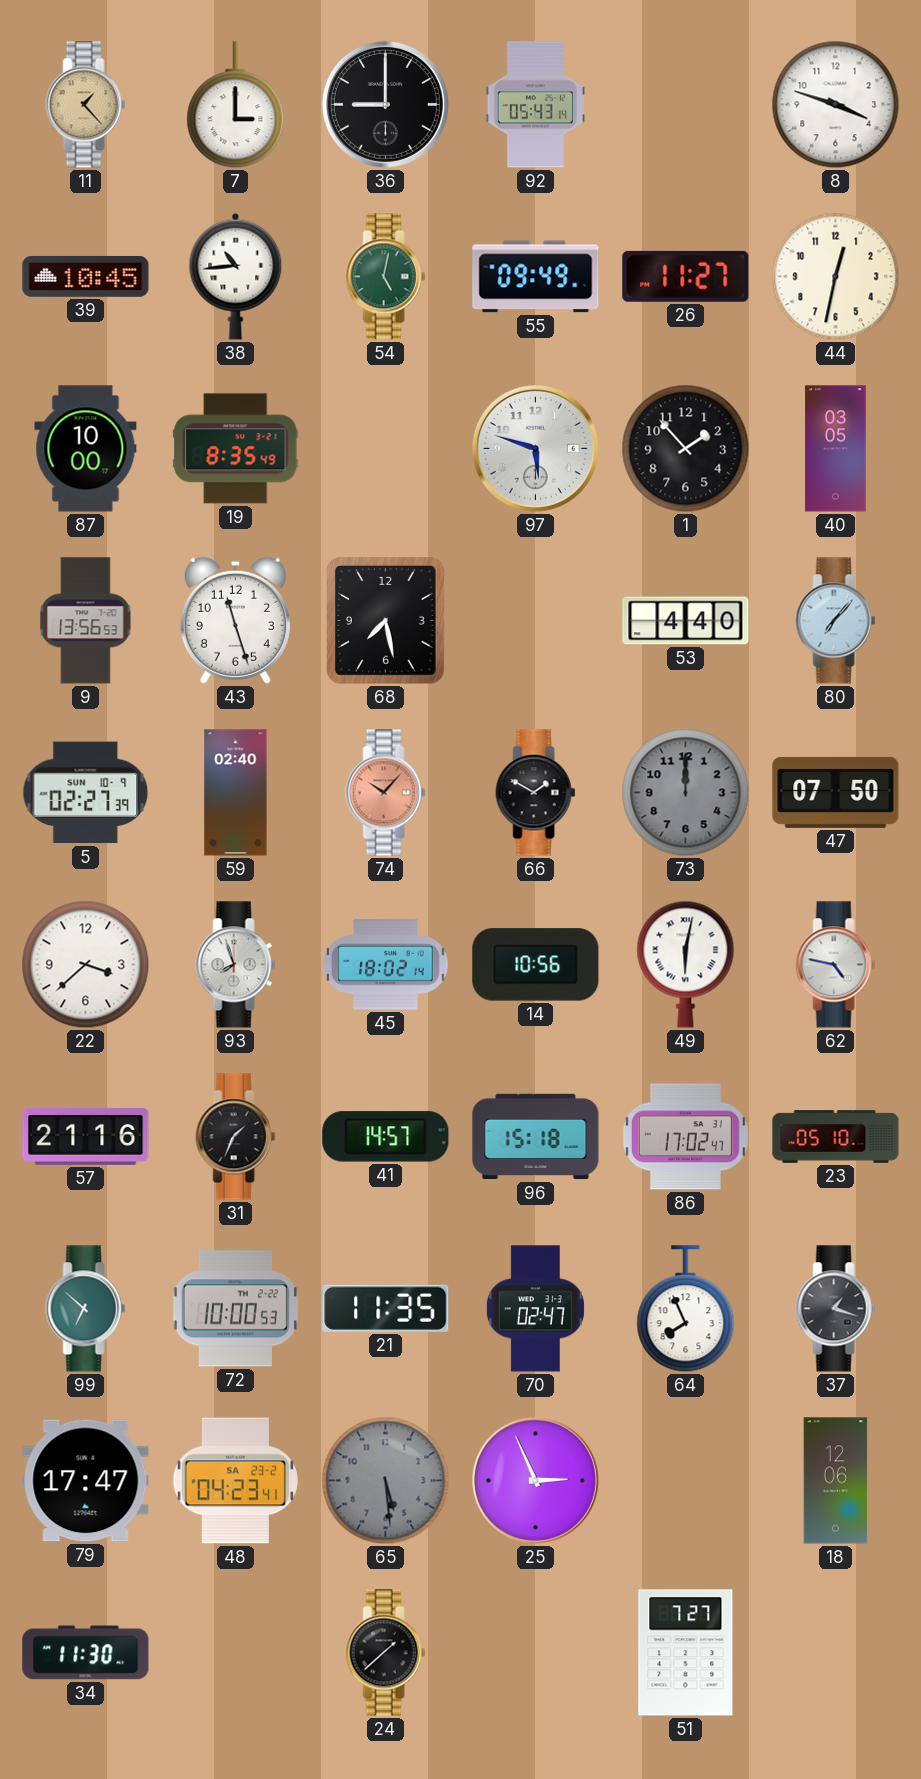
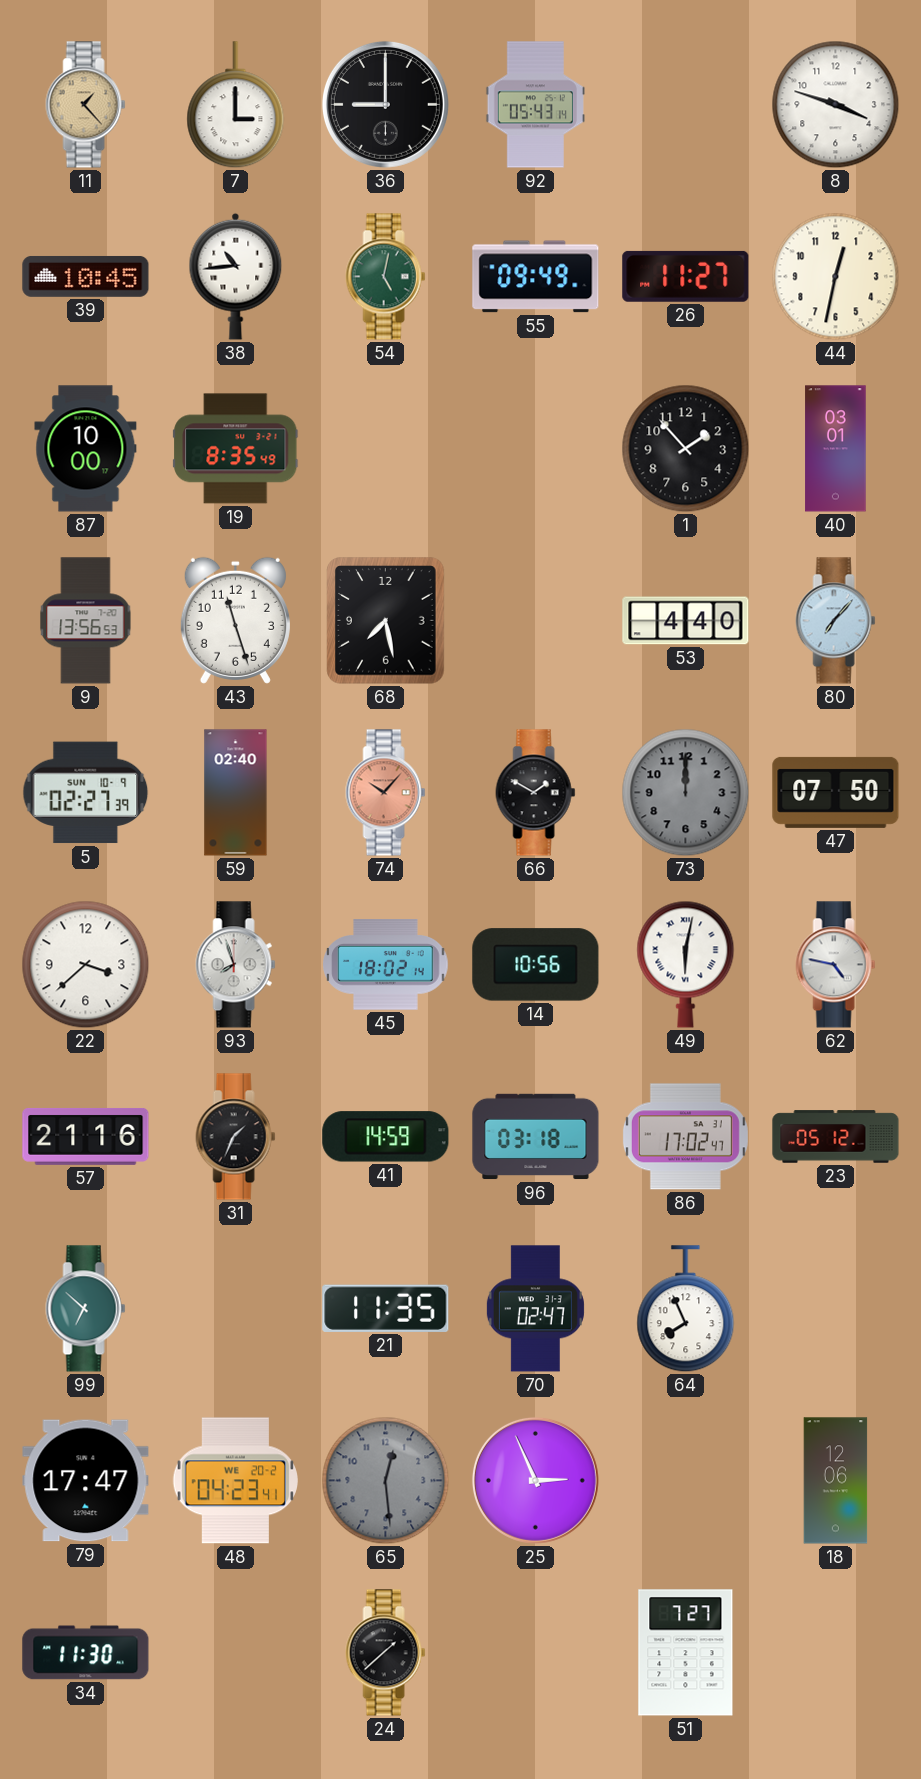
97: 5:48 -> none (535, 448)
40: 03:05 -> 03:01 (836, 449)
41: 14:57 -> 14:59 (386, 1137)
96: 15:18 -> 03:18 (536, 1137)
23: 05:10 -> 05:12 (836, 1137)
72: 10:00 -> none (235, 1309)
37: 1:18 -> none (836, 1309)
48 date: SA 23-2 -> WE 20-2 (235, 1481)
65: 5:29 -> 12:29 (386, 1481)
